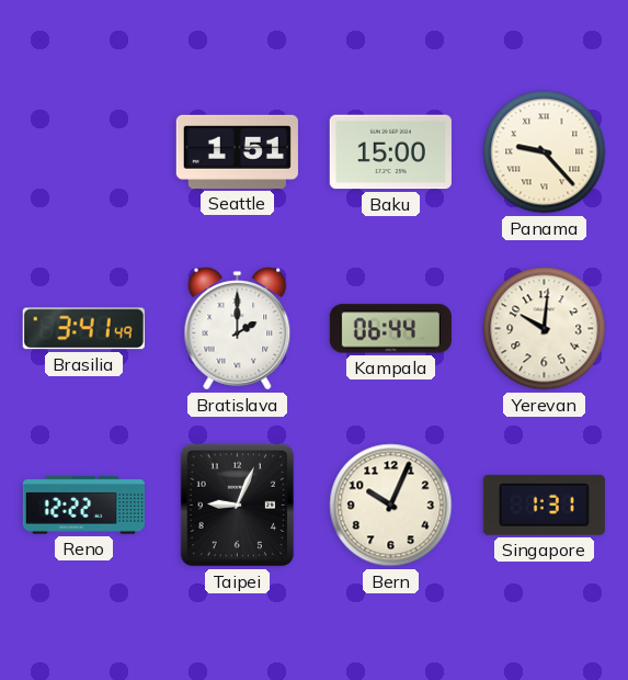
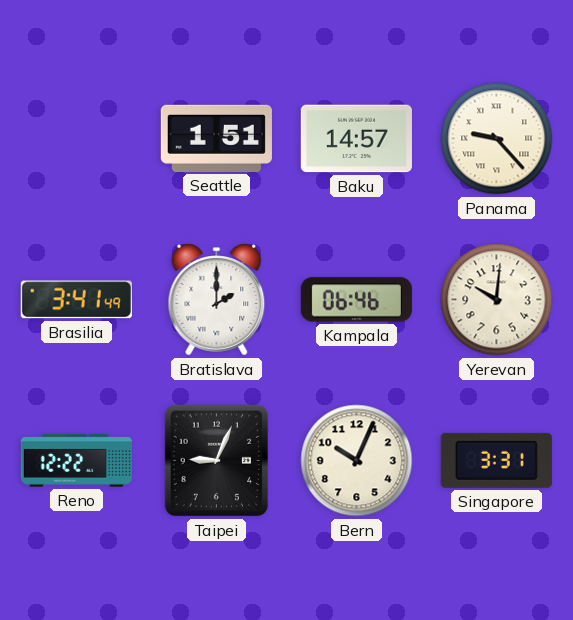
Baku: 15:00 -> 14:57 (356, 139)
Kampala: 06:44 -> 06:46 (356, 300)
Singapore: 1:31 -> 3:31 (496, 460)
